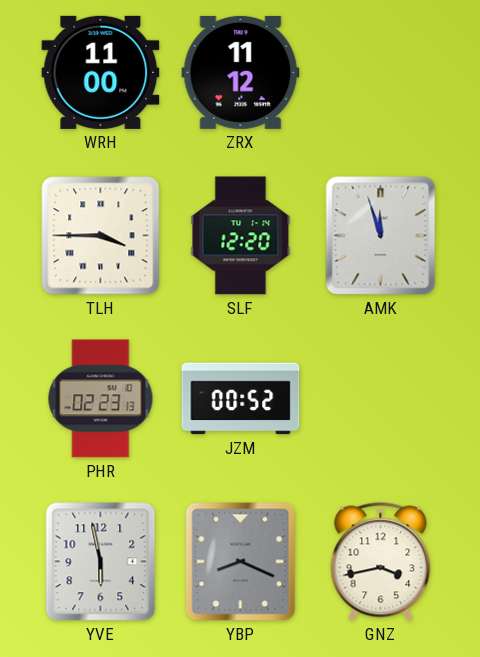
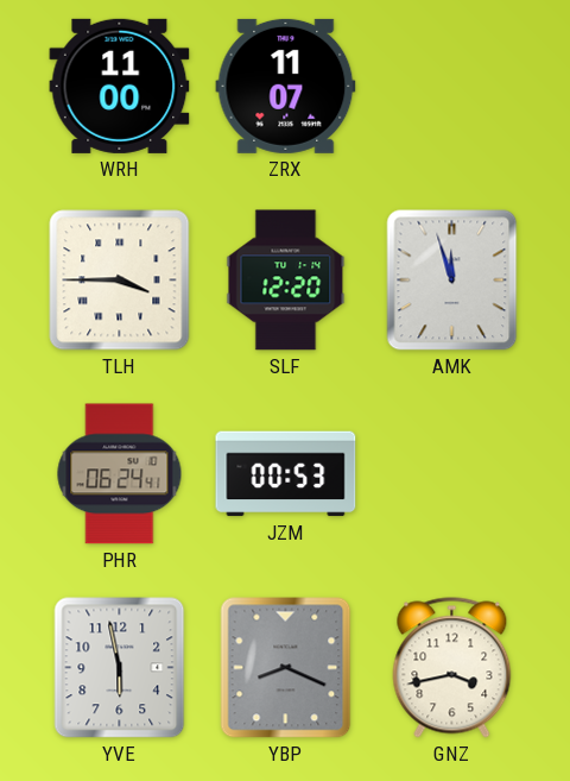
ZRX: 11:12 -> 11:07 (286, 86)
PHR: 02:23 -> 06:24 (120, 474)
JZM: 00:52 -> 00:53 (286, 474)
